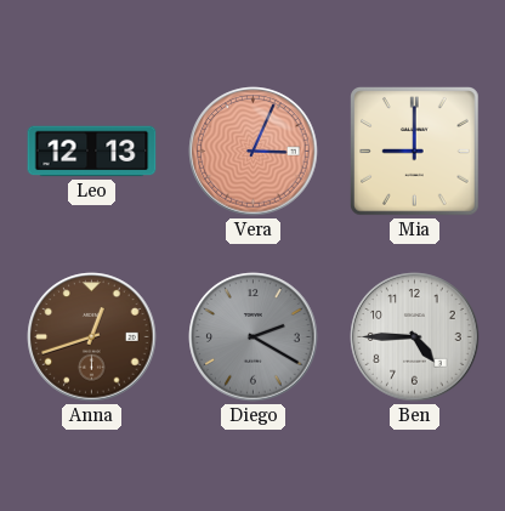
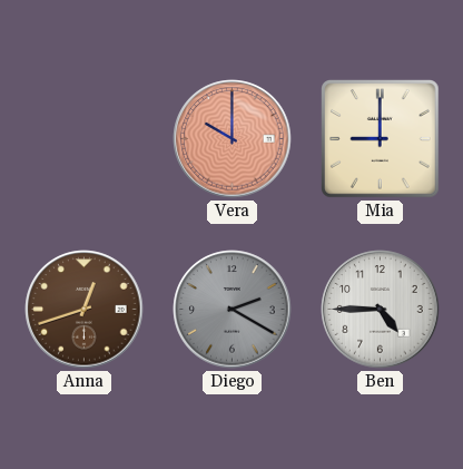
Leo: 12:13 -> none (92, 152)
Vera: 3:04 -> 10:00 (233, 139)
